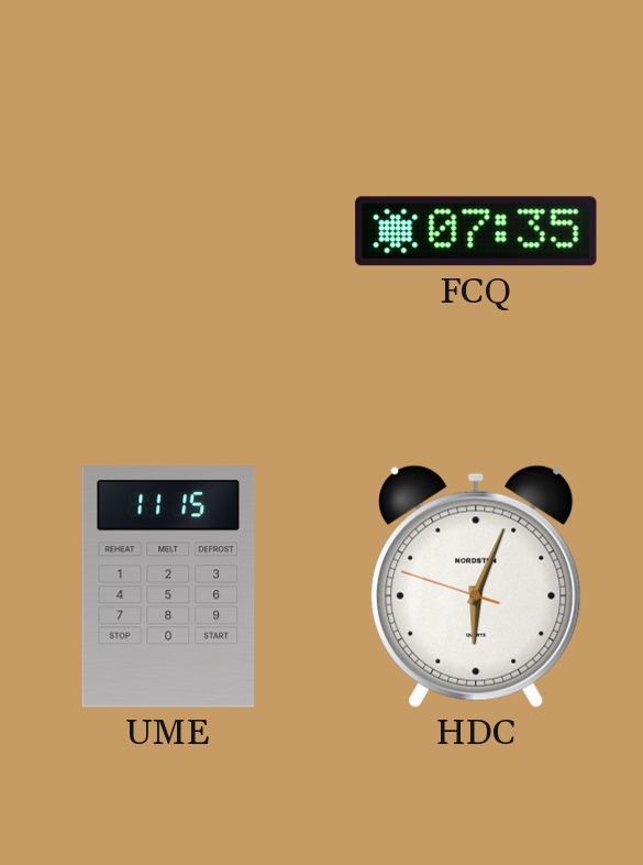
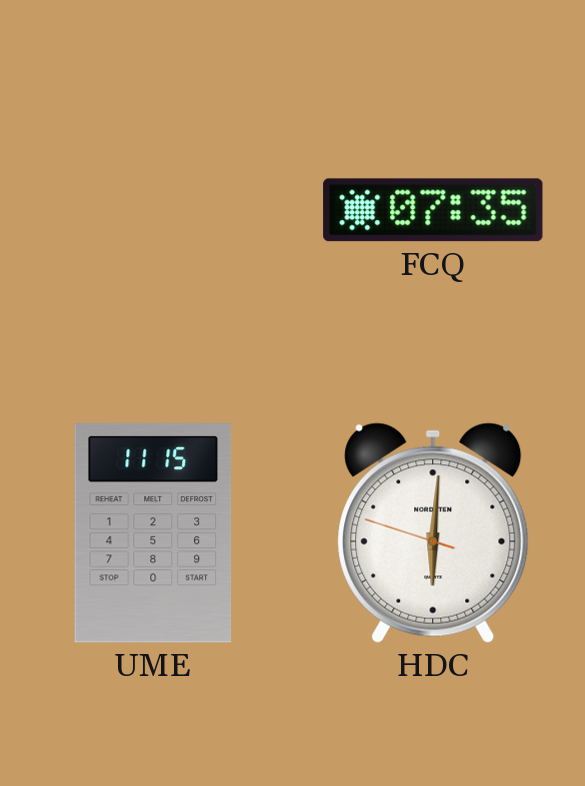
HDC: 6:03 -> 6:00 (433, 533)
